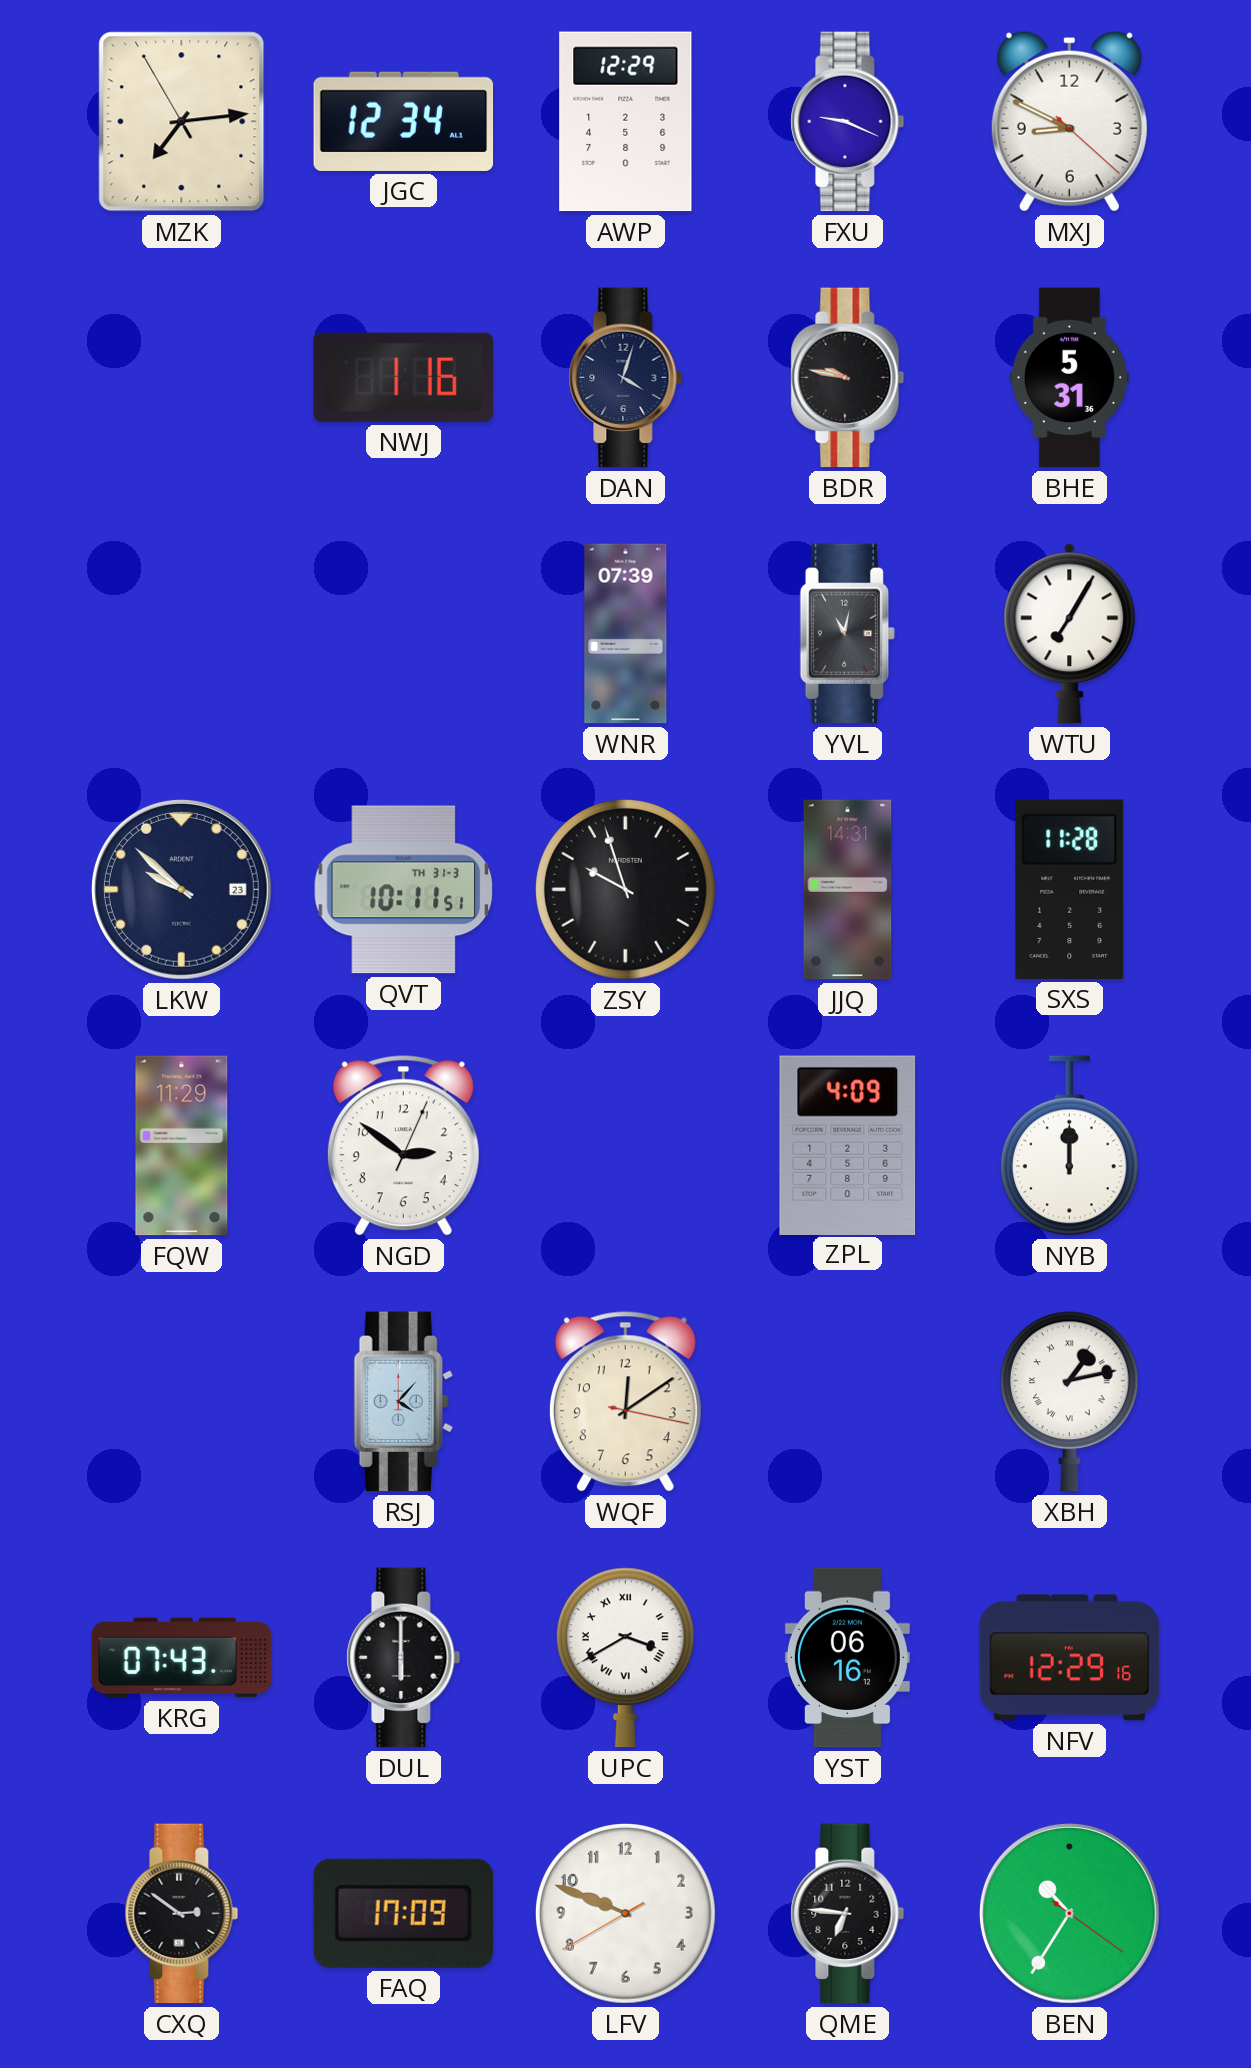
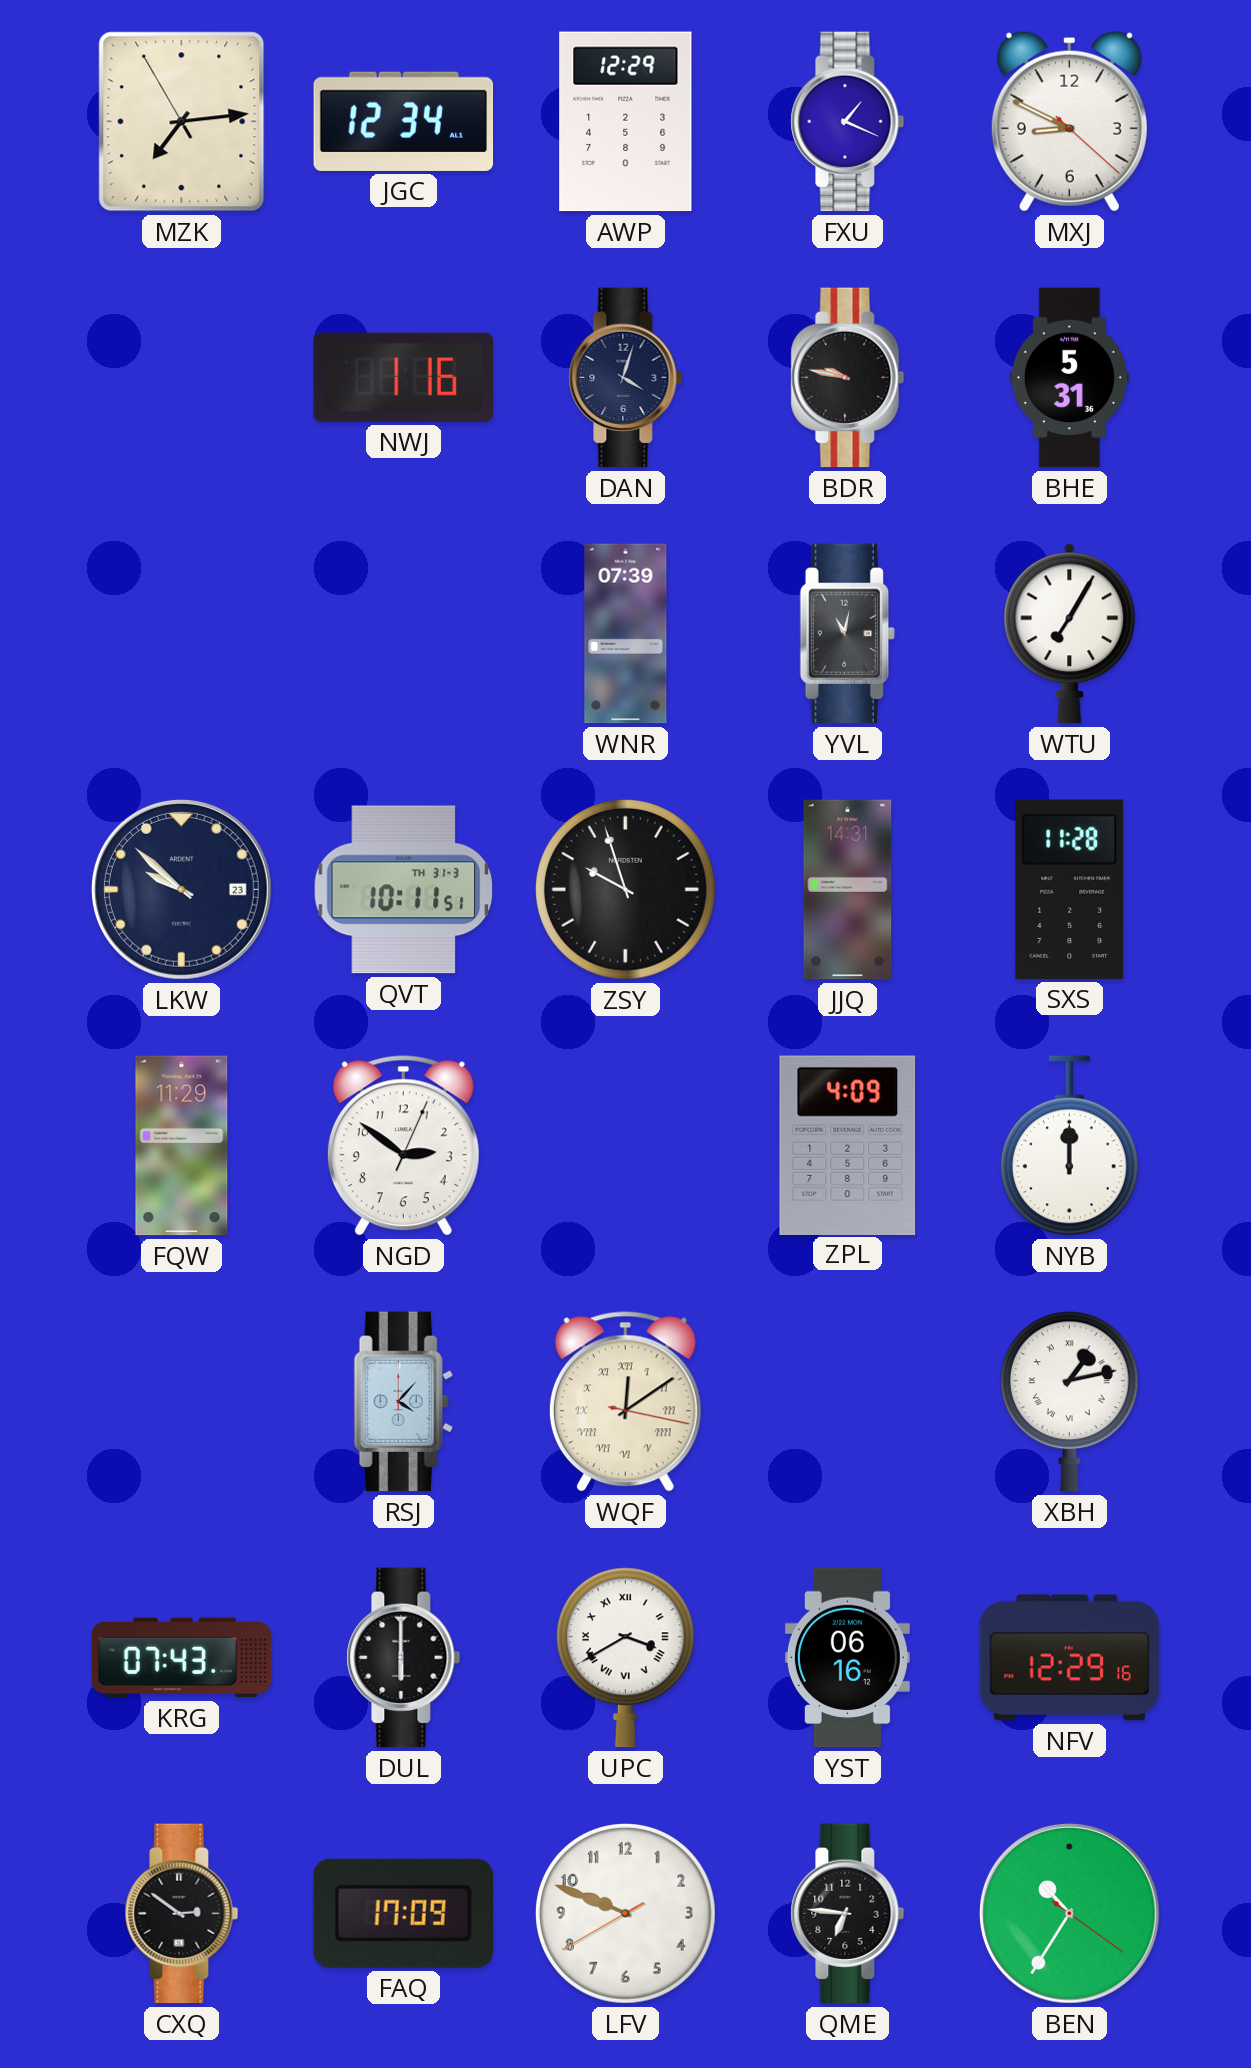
FXU: 9:19 -> 1:19 (848, 122)
WQF numerals: Arabic -> Roman (625, 1402)
